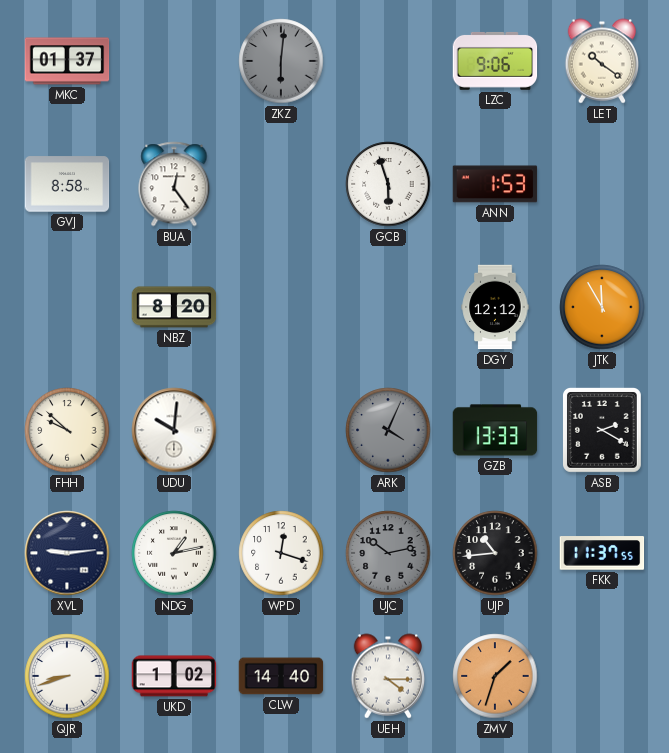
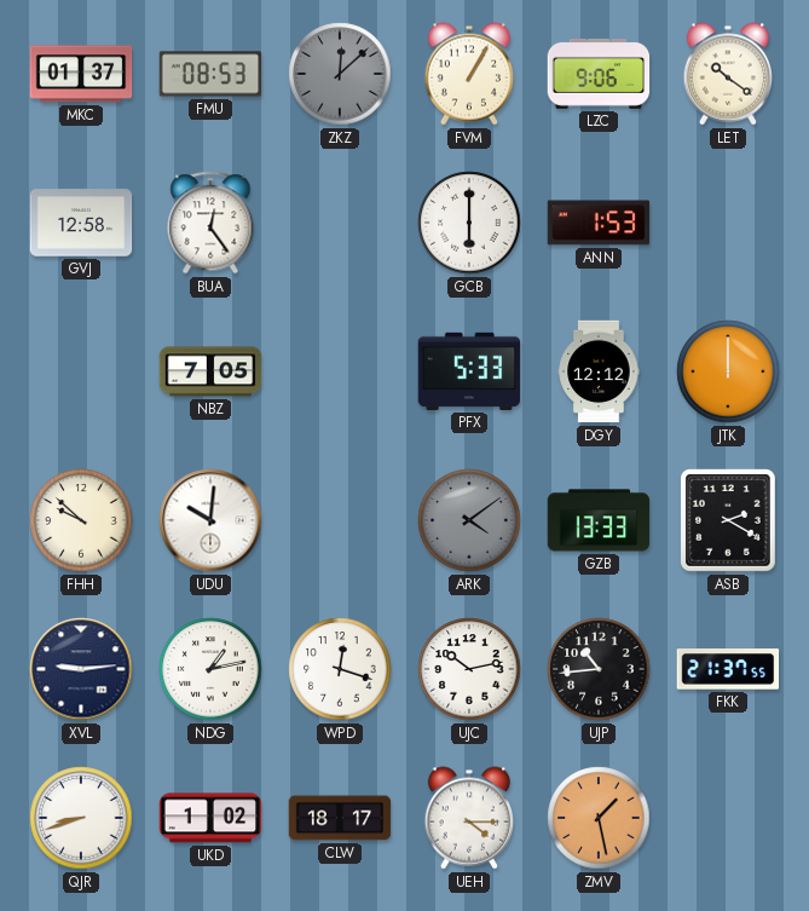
FMU: none -> 08:53 (210, 74)
ZKZ: 6:01 -> 12:08 (340, 74)
FVM: none -> 1:05 (469, 74)
GVJ: 8:58 -> 12:58 (81, 223)
GCB: 5:57 -> 6:00 (469, 223)
NBZ: 8:20 -> 7:05 (210, 371)
PFX: none -> 5:33 (469, 371)
JTK: 11:55 -> 12:00 (728, 371)
ARK: 4:04 -> 4:09 (469, 520)
UJC dial: grey -> white (469, 669)
FKK: 11:37 -> 21:37 (728, 669)
CLW: 14:40 -> 18:17 (340, 818)
ZMV: 1:33 -> 1:28 (599, 818)
